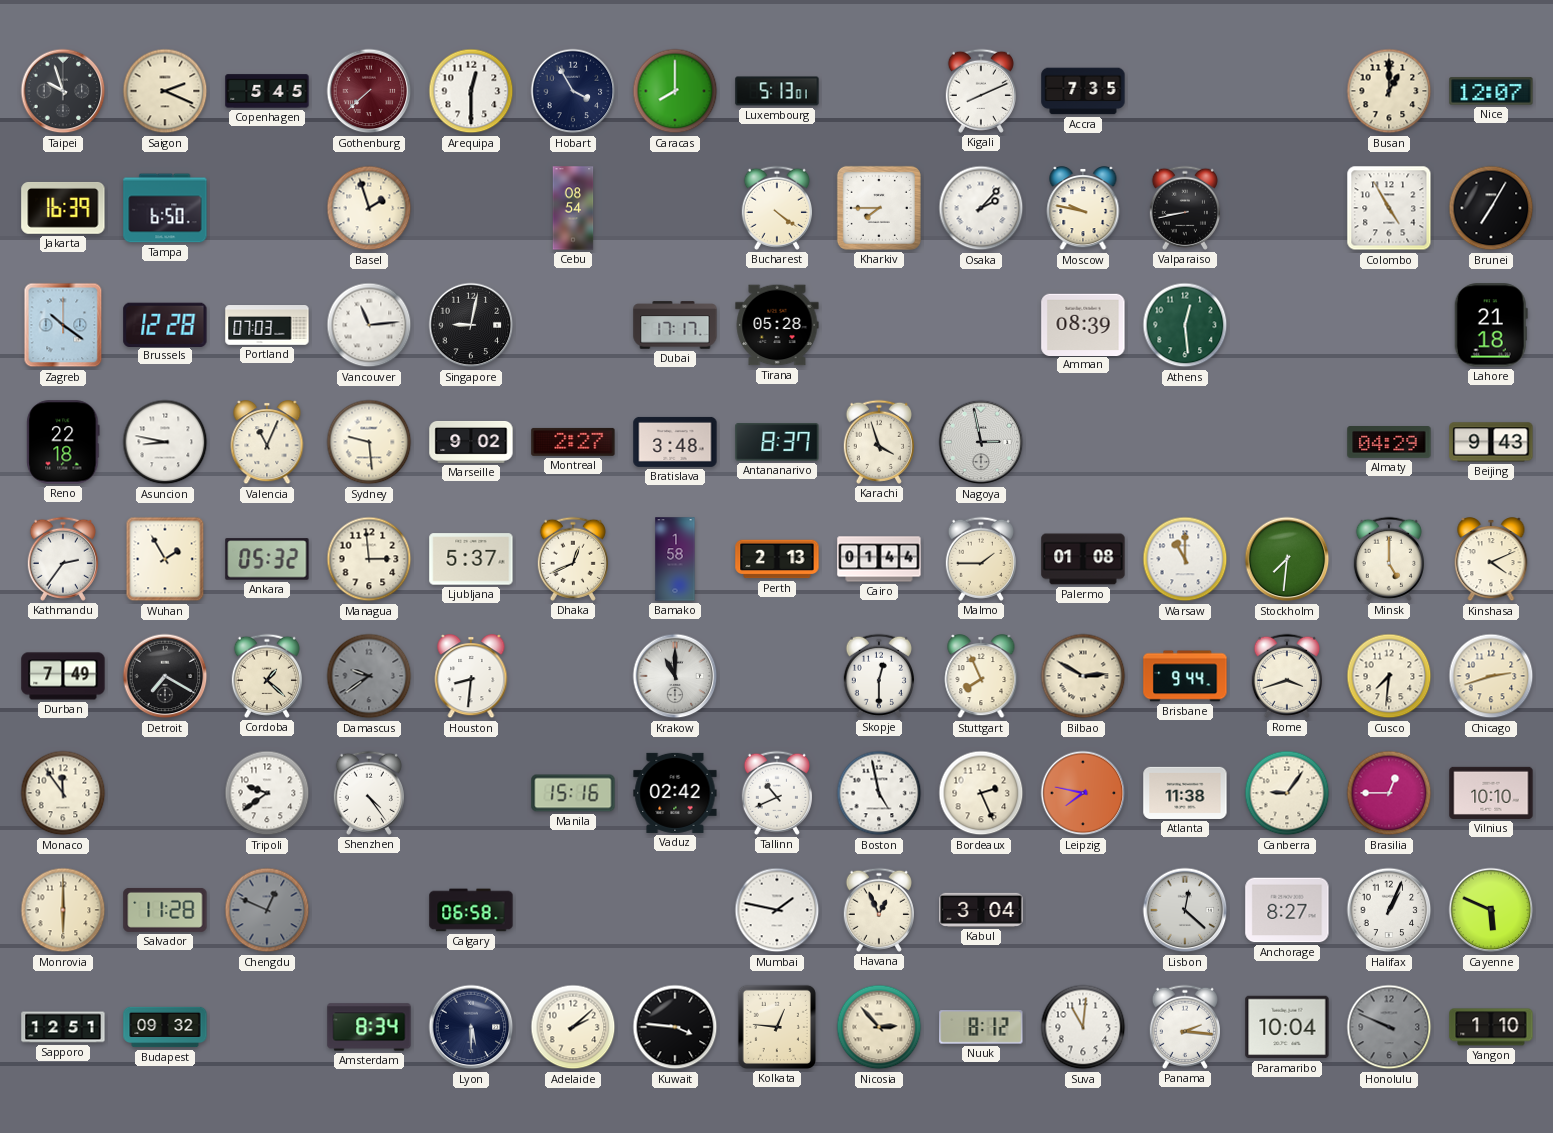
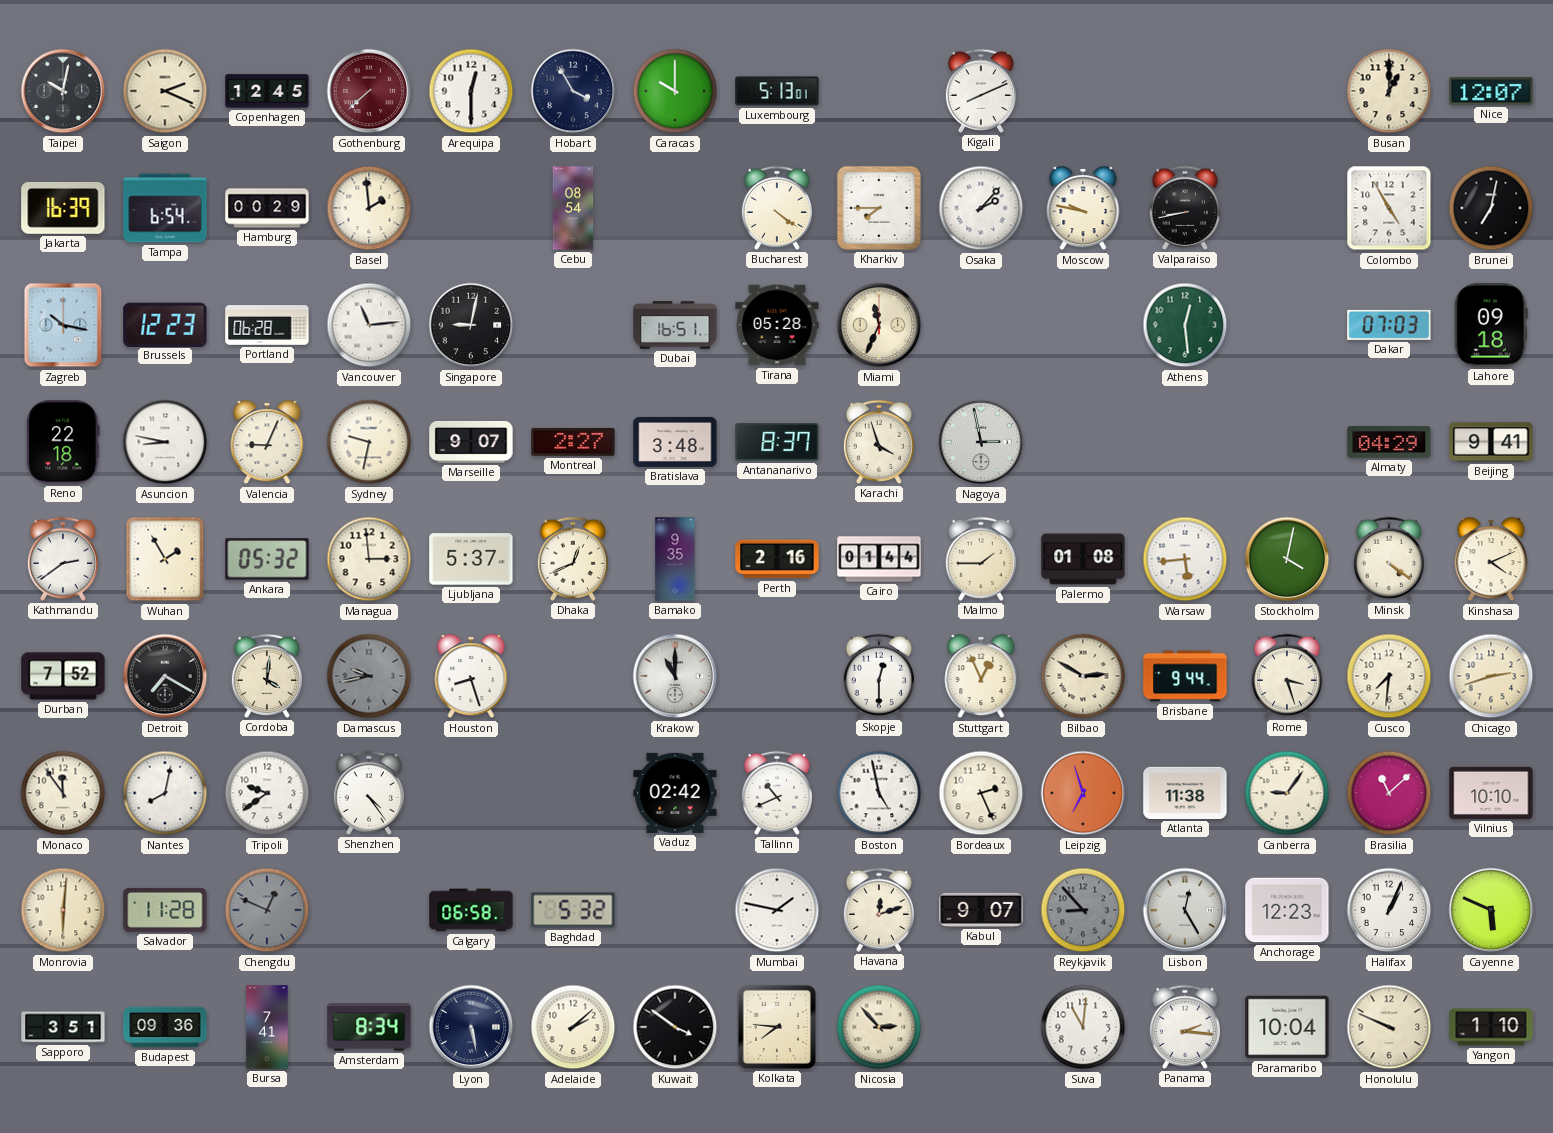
Taipei: 9:57 -> 10:02 (63, 91)
Copenhagen: 5:45 -> 12:45 (267, 91)
Caracas: 8:00 -> 10:00 (675, 91)
Accra: 7:35 -> none (1083, 91)
Tampa: 6:50 -> 6:54 (165, 208)
Hamburg: none -> 00:29 (267, 208)
Basel: 1:57 -> 1:59 (369, 208)
Brunei: 7:05 -> 7:02 (1491, 208)
Zagreb: 10:21 -> 10:17 (63, 325)
Brussels: 12:28 -> 12:23 (165, 324)
Portland: 07:03 -> 06:28 (267, 326)
Dubai: 17:17 -> 16:51 (675, 325)
Miami: none -> 11:34 (879, 325)
Amman: 08:39 -> none (1083, 324)
Dakar: none -> 07:03 (1389, 325)
Lahore: 21:18 -> 09:18 (1491, 325)
Valencia: 11:04 -> 9:04 (267, 443)
Sydney: 9:29 -> 9:32 (369, 442)
Marseille: 9:02 -> 9:07 (471, 442)
Beijing: 9:43 -> 9:41 (1491, 442)
Kathmandu: 2:36 -> 2:39 (63, 559)
Bamako: 1:58 -> 9:35 (675, 559)
Perth: 2:13 -> 2:16 (777, 559)
Warsaw: 11:00 -> 5:44 (1185, 559)
Stockholm: 7:31 -> 4:02 (1287, 559)
Minsk: 5:00 -> 4:21 (1389, 559)
Durban: 7:49 -> 7:52 (63, 676)
Cordoba: 1:22 -> 4:01 (267, 676)
Damascus: 9:39 -> 9:43 (369, 676)
Houston: 8:31 -> 8:27 (471, 677)
Stuttgart: 7:56 -> 12:56 (981, 677)
Rome: 3:42 -> 3:27 (1287, 676)
Nantes: none -> 8:02 (165, 793)
Manila: 15:16 -> none (573, 793)
Leipzig: 7:47 -> 6:57 (1083, 793)
Brasilia: 12:45 -> 11:08 (1389, 793)
Monrovia: 6:00 -> 6:01 (63, 910)
Baghdad: none -> 5:32 (573, 910)
Havana: 12:56 -> 12:12 (879, 910)
Kabul: 3:04 -> 9:07 (981, 910)
Reykjavik: none -> 8:53 (1083, 910)
Lisbon: 12:22 -> 12:25 (1185, 910)
Anchorage: 8:27 -> 12:23 (1287, 910)
Sapporo: 12:51 -> 3:51 (63, 1027)
Budapest: 09:32 -> 09:36 (165, 1027)
Bursa: none -> 7:41 (267, 1027)
Lyon: 5:30 -> 5:28 (471, 1027)
Kuwait: 3:46 -> 3:51 (675, 1027)
Kolkata: 12:46 -> 7:46 (777, 1027)
Nuuk: 8:12 -> none (981, 1027)
Honolulu dial: grey -> cream (1389, 1027)
